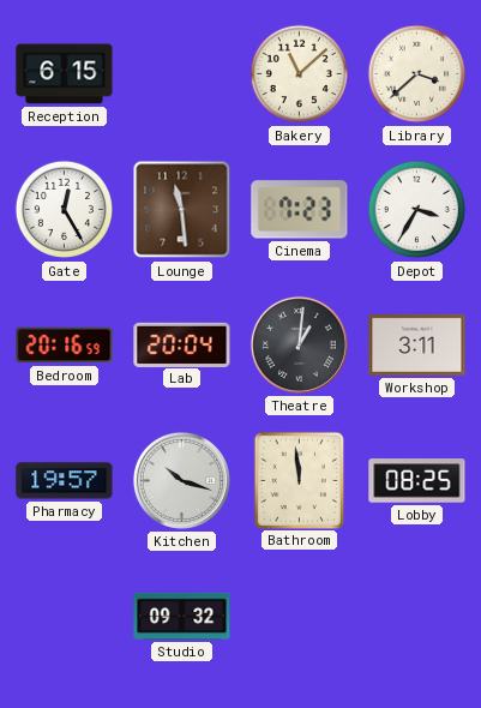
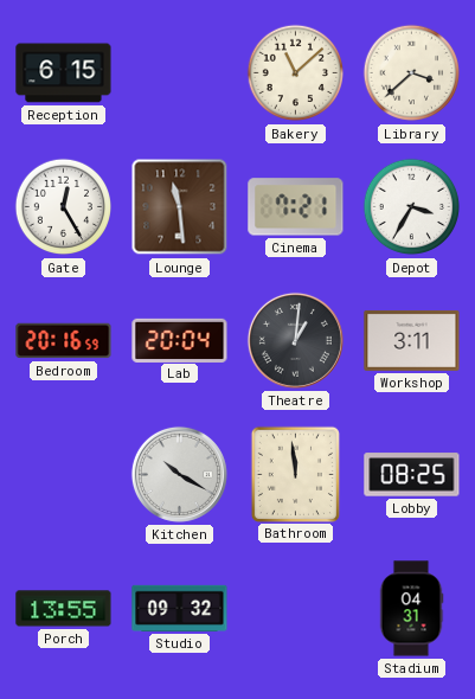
Cinema: 7:23 -> 7:21 (296, 207)
Pharmacy: 19:57 -> none (65, 481)
Kitchen: 10:18 -> 10:20 (179, 474)
Porch: none -> 13:55 (64, 609)
Stadium: none -> 04:31 (411, 609)
